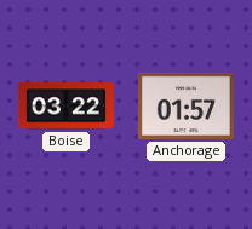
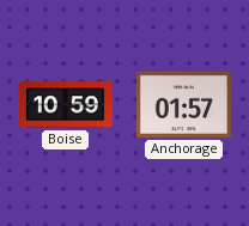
Boise: 03:22 -> 10:59 (65, 105)
